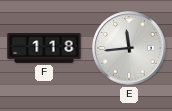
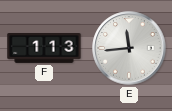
F: 1:18 -> 1:13 (44, 49)
